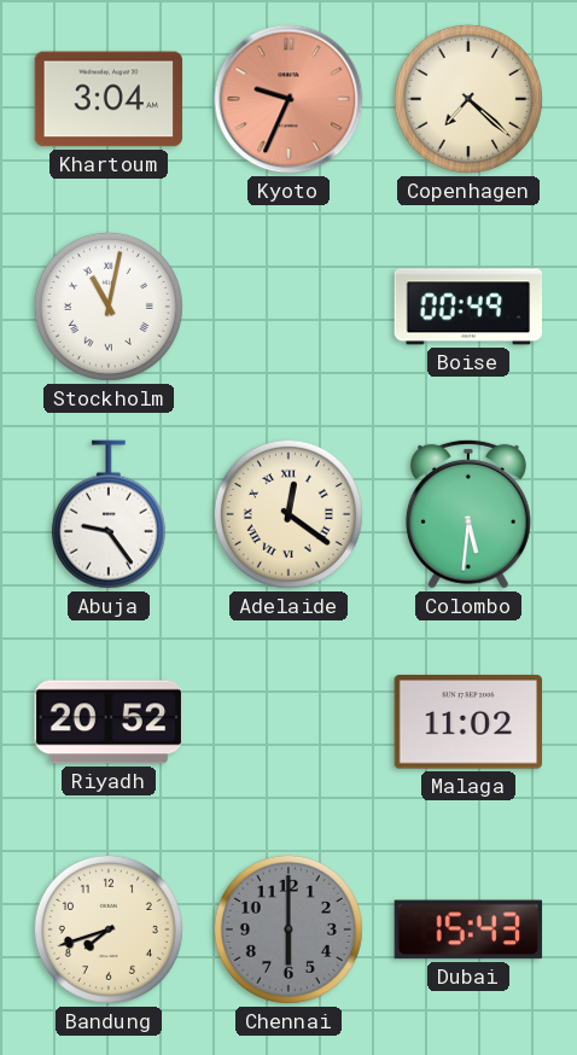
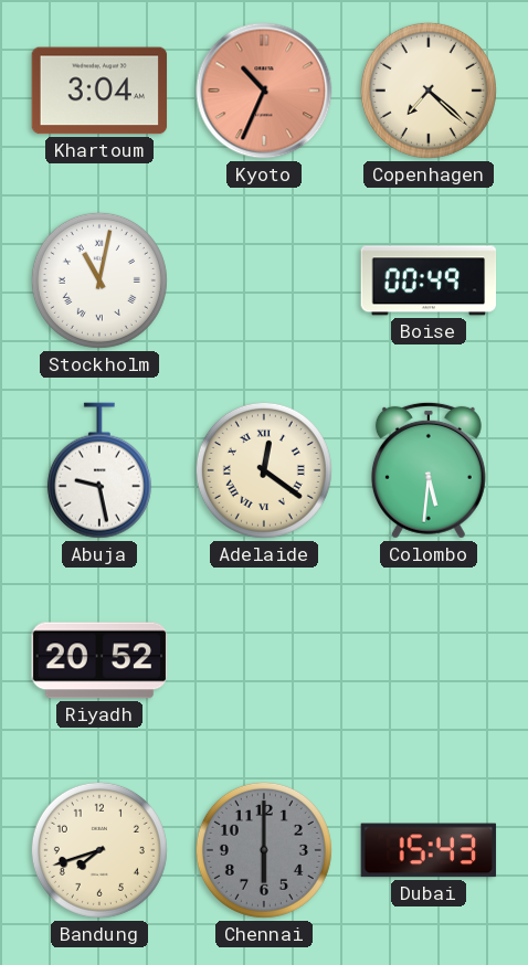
Kyoto: 9:34 -> 10:34 (264, 91)
Abuja: 9:24 -> 9:28 (99, 470)
Malaga: 11:02 -> none (468, 722)
